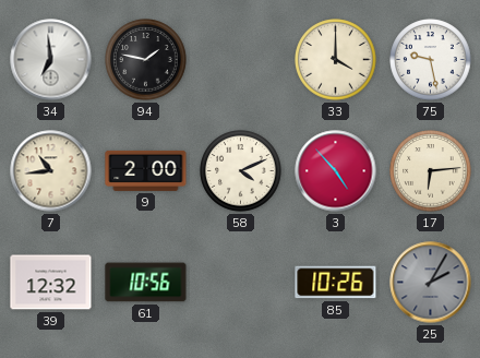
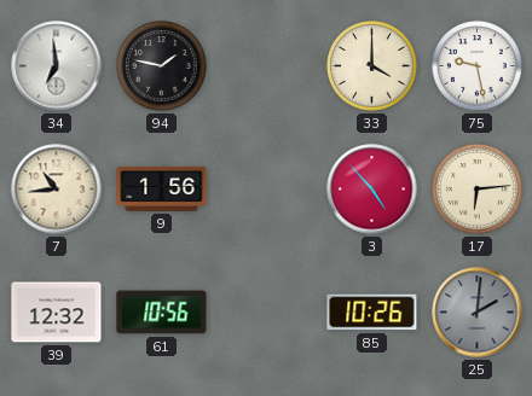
9: 2:00 -> 1:56 (162, 188)
58: 4:11 -> none (241, 171)
25: 2:05 -> 2:01 (478, 313)
